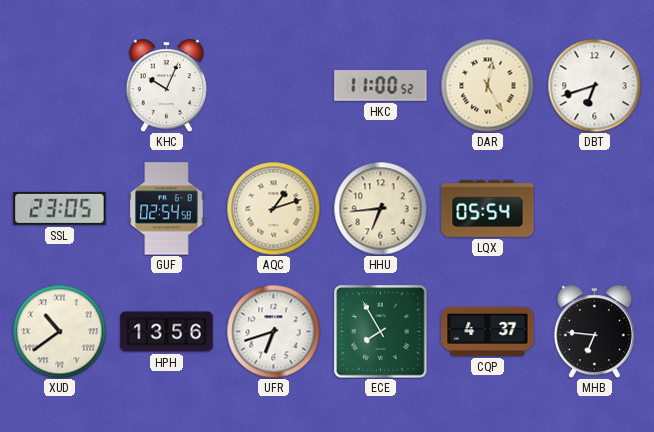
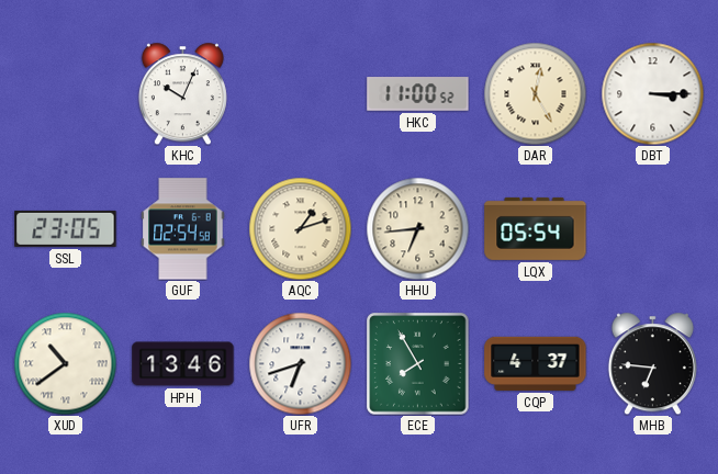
DBT: 6:42 -> 3:15 (652, 93)
HPH: 13:56 -> 13:46 (183, 364)
